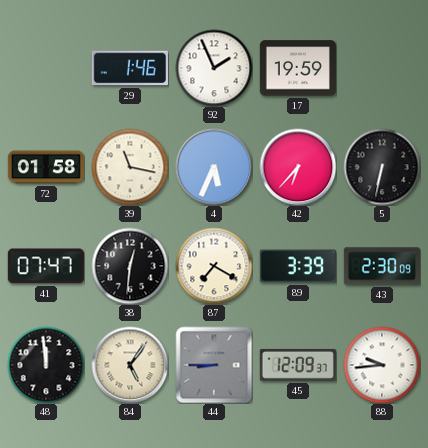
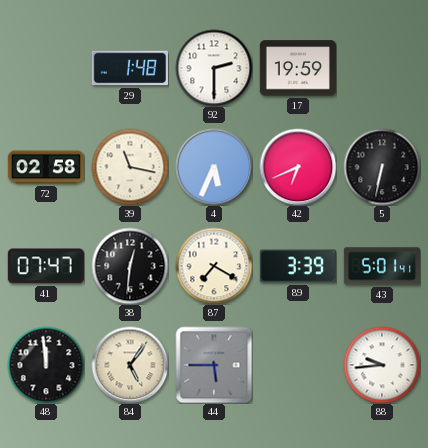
29: 1:46 -> 1:48 (130, 68)
92: 1:56 -> 2:30 (214, 68)
72: 01:58 -> 02:58 (46, 167)
42: 6:37 -> 6:41 (298, 167)
43: 2:30 -> 5:01 (381, 266)
44: 8:45 -> 5:45 (214, 365)
45: 12:09 -> none (298, 365)
